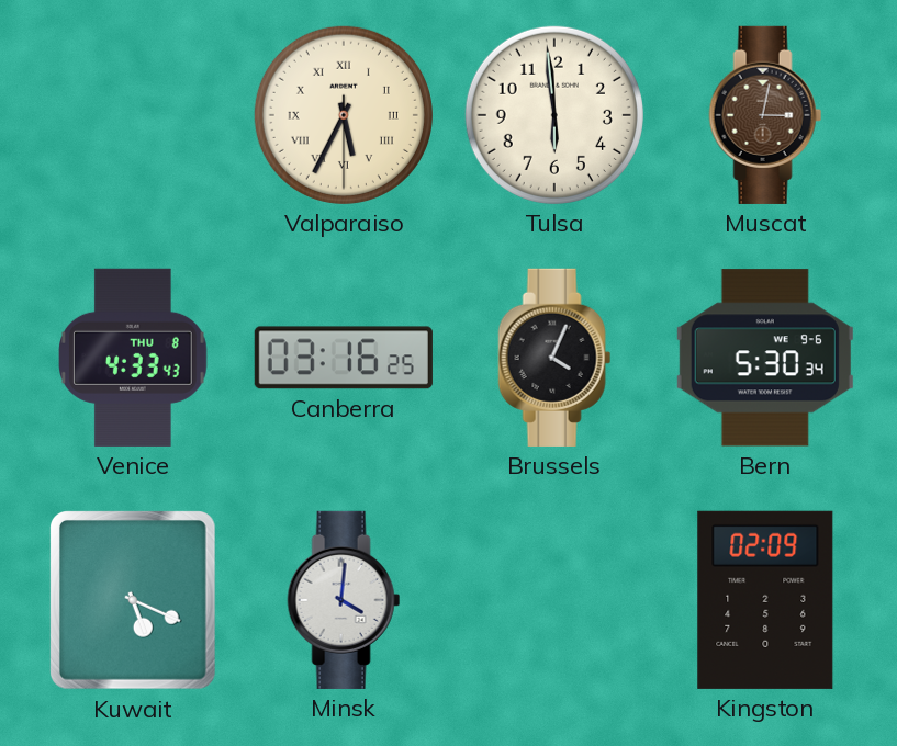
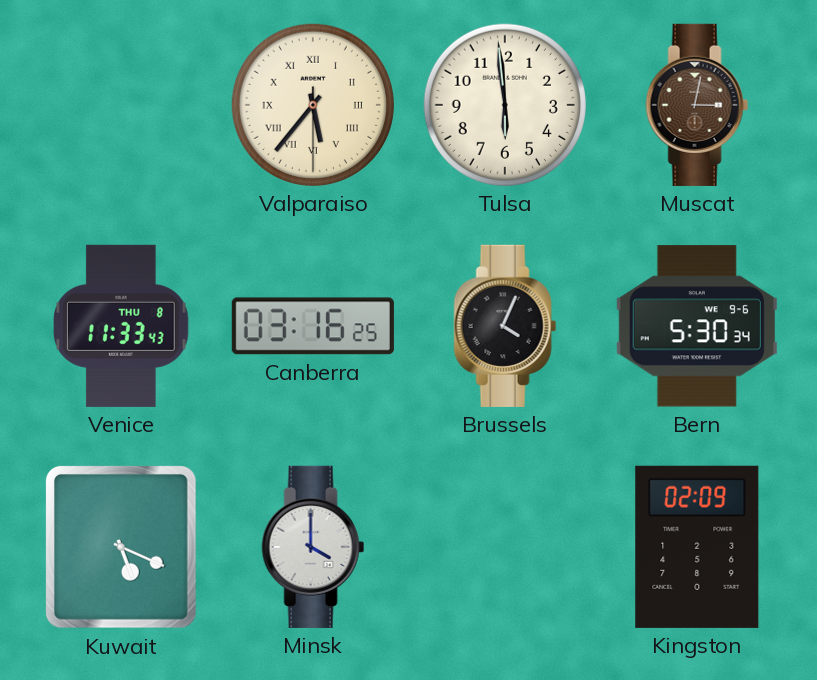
Valparaiso: 5:34 -> 5:36 (313, 105)
Venice: 4:33 -> 11:33 (122, 326)
Minsk: 4:01 -> 4:00 (313, 547)
